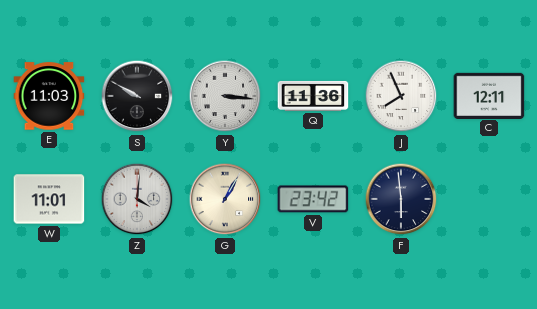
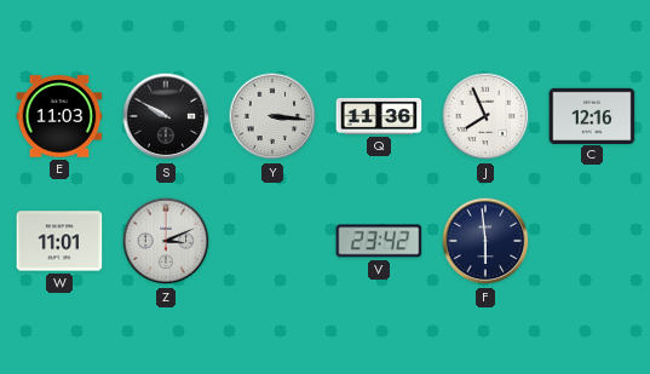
C: 12:11 -> 12:16 (592, 115)
Z: 4:01 -> 3:11 (166, 241)
G: 1:05 -> none (225, 199)
